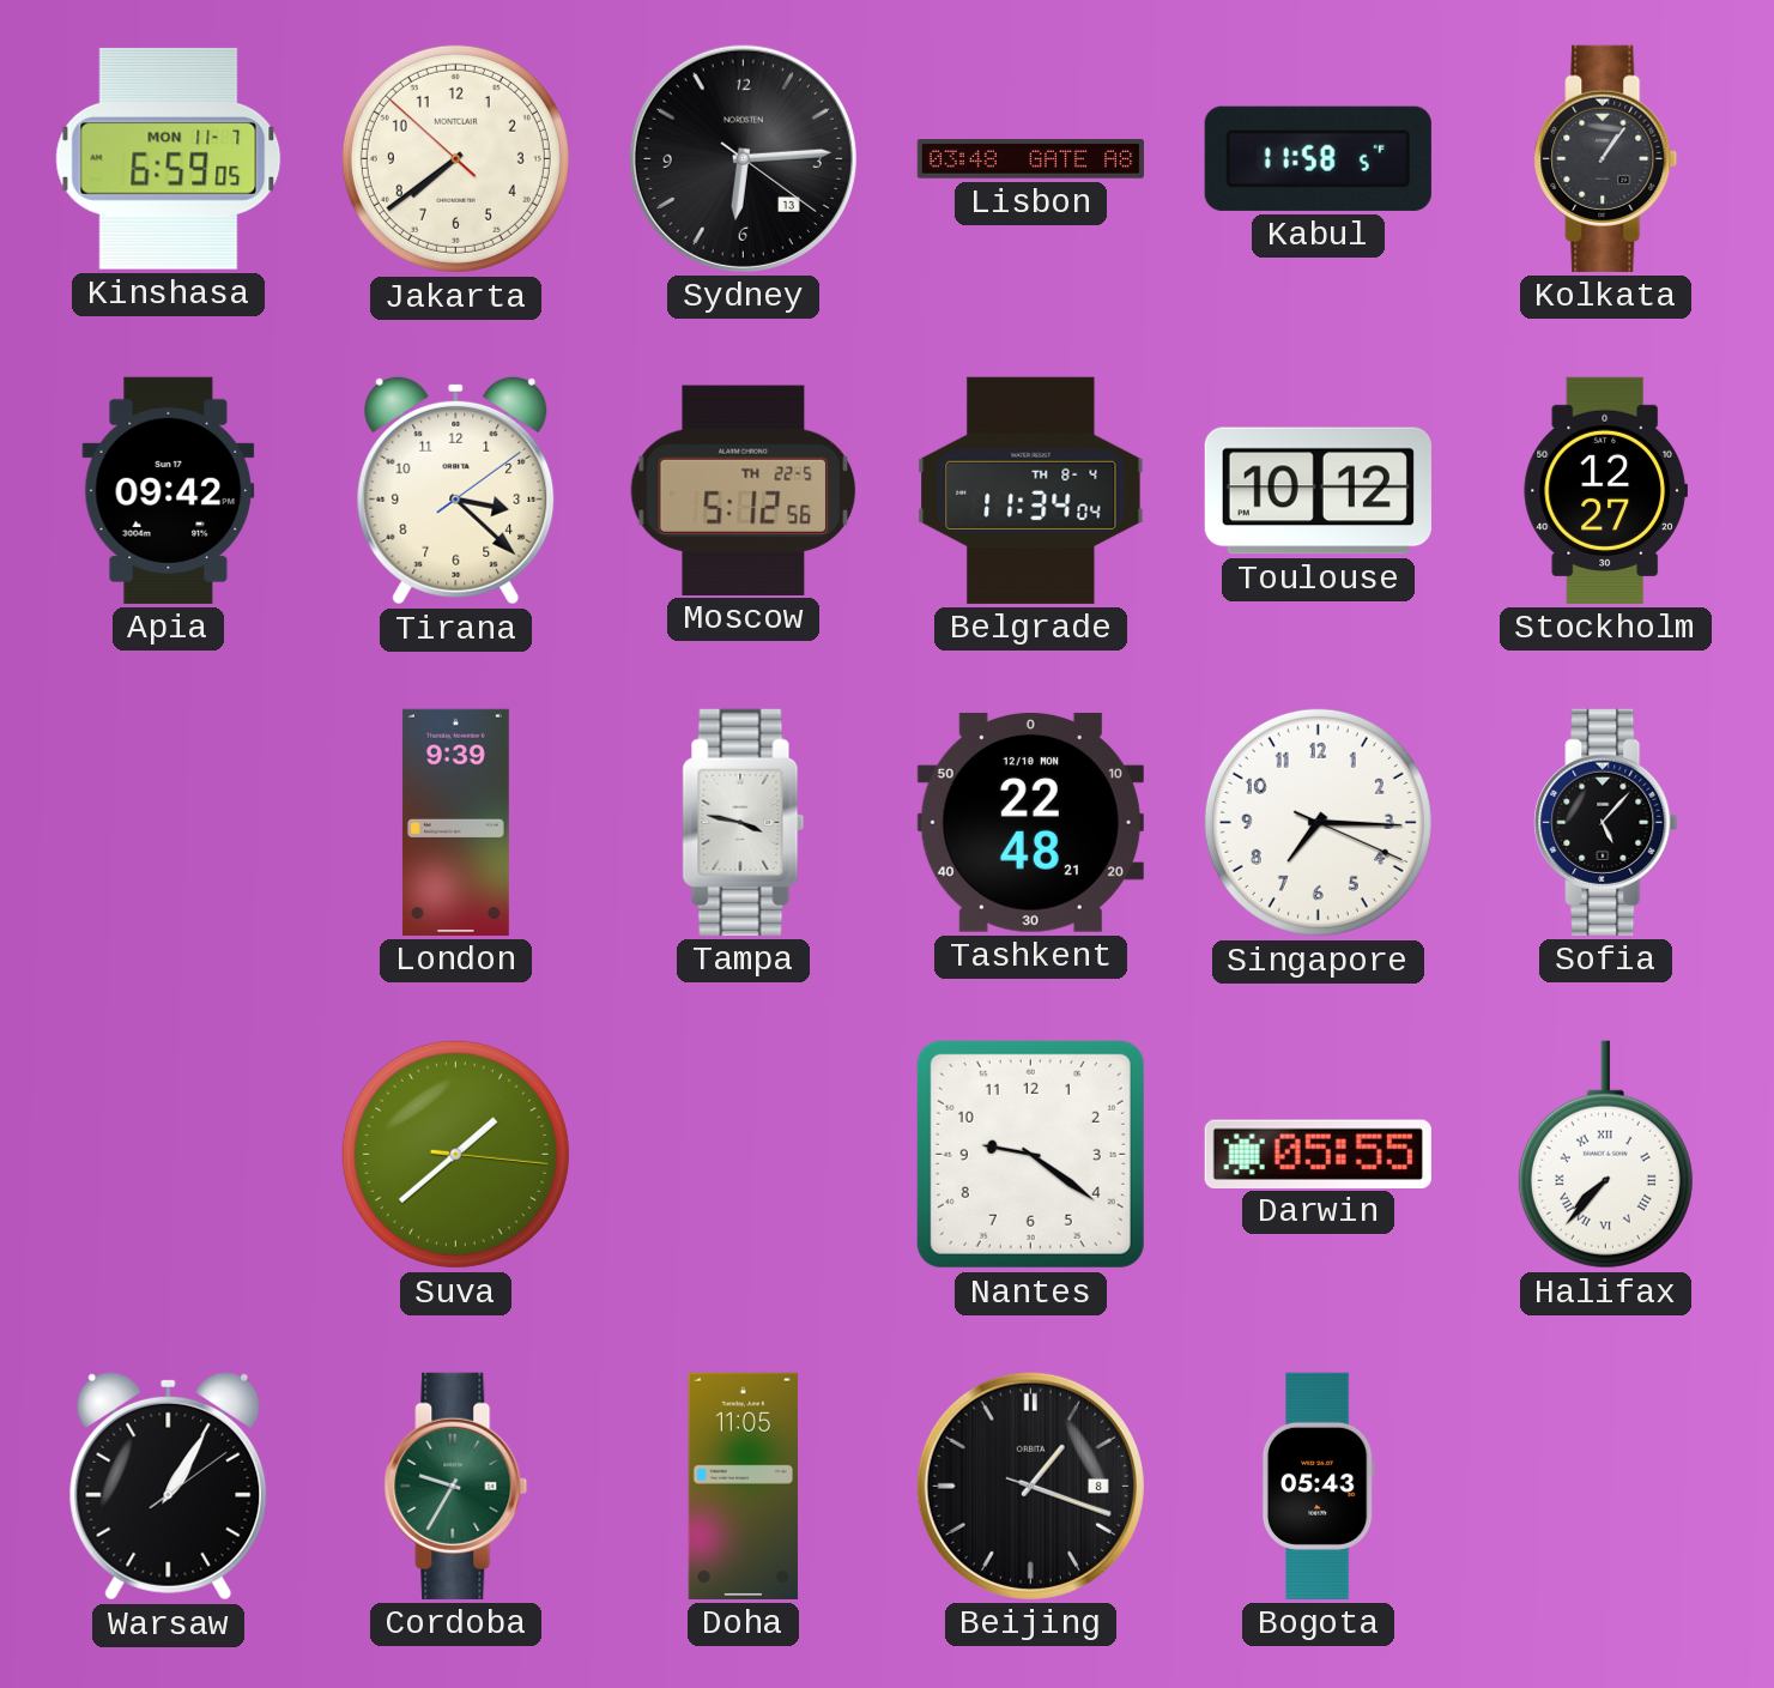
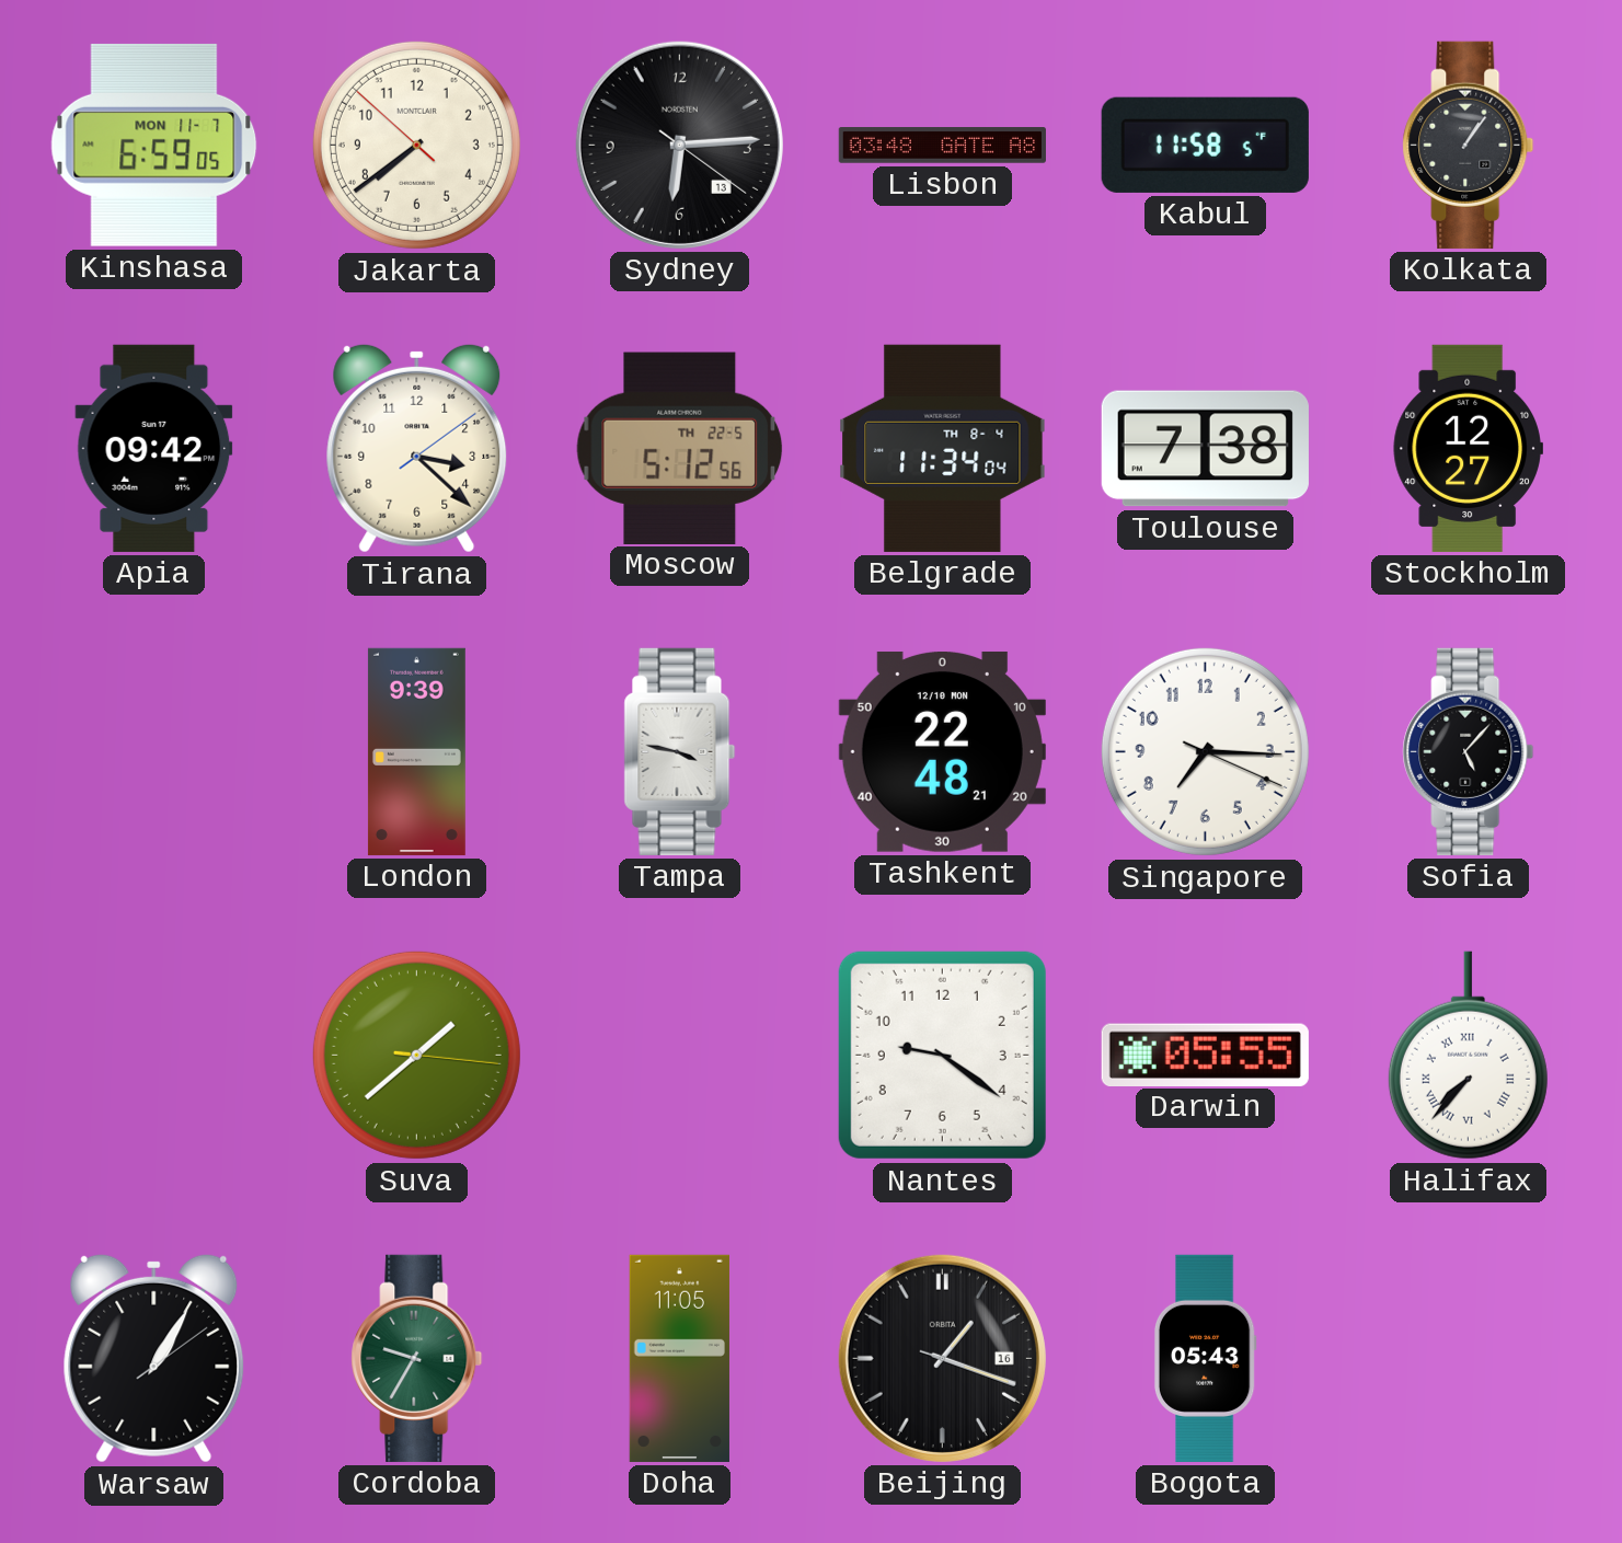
Toulouse: 10:12 -> 7:38 (1205, 449)
Beijing date: 8 -> 16 (942, 1358)
